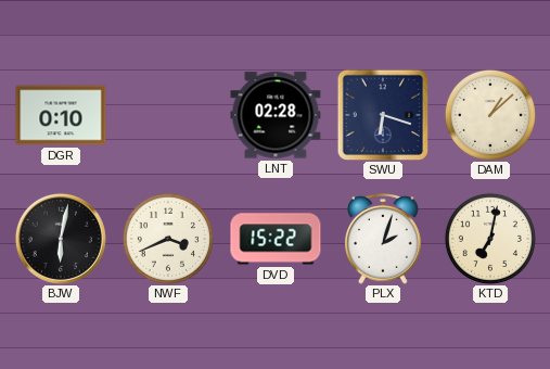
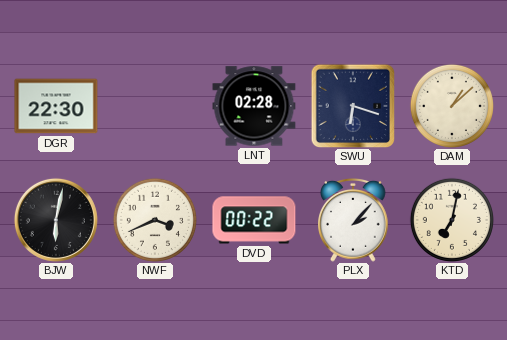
DGR: 0:10 -> 22:30 (56, 106)
DVD: 15:22 -> 00:22 (254, 220)
PLX: 2:03 -> 2:07 (354, 220)
